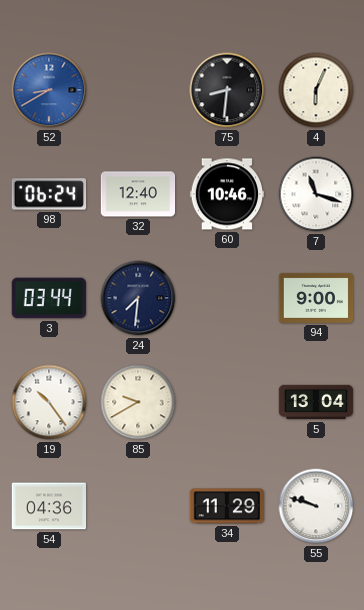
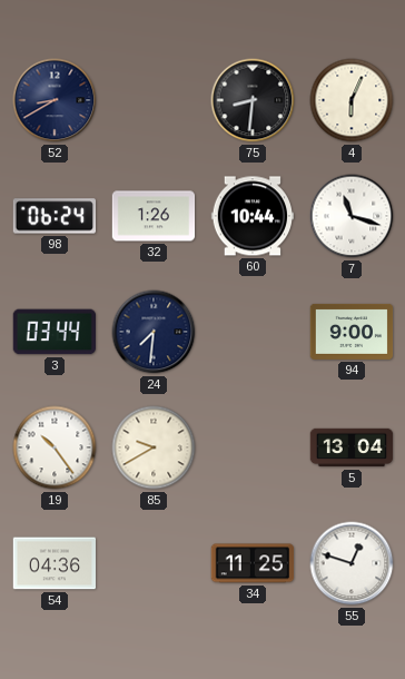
52 dial: blue -> navy (55, 100)
32: 12:40 -> 1:26 (154, 216)
60: 10:46 -> 10:44 (251, 216)
34: 11:29 -> 11:25 (251, 563)
55: 9:48 -> 12:48 (352, 563)
